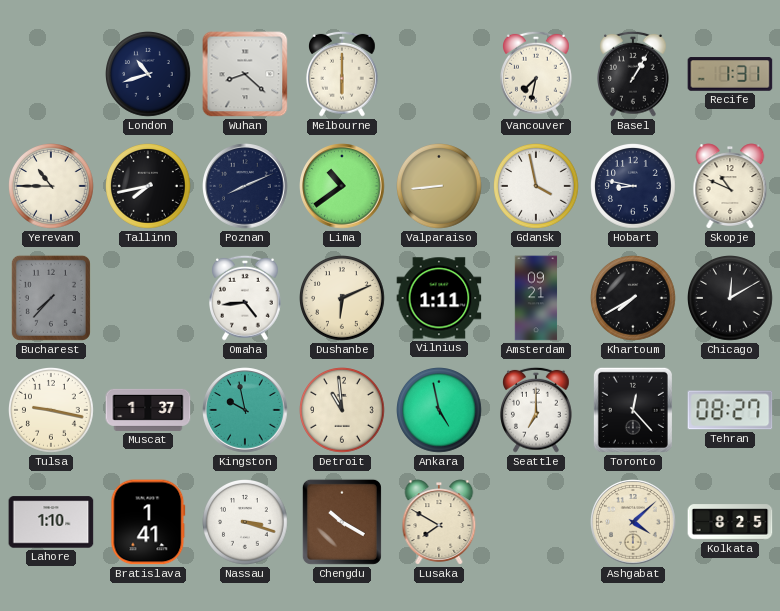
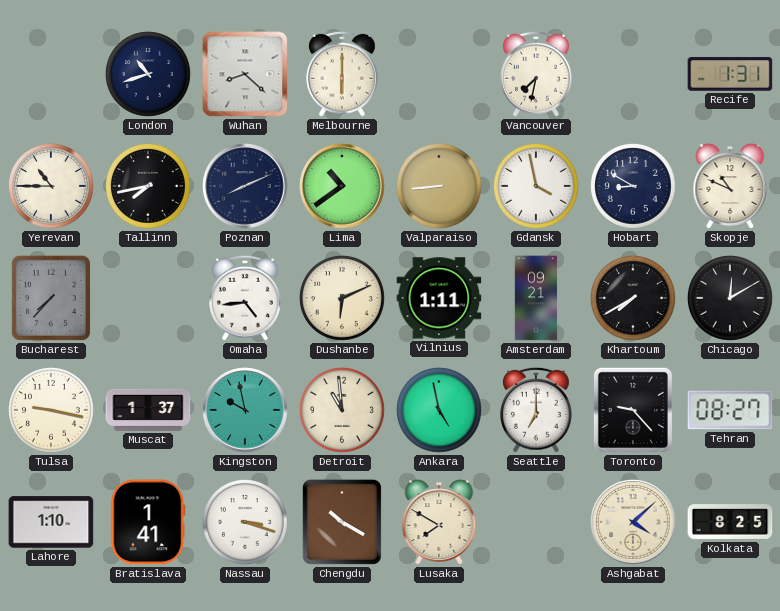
Basel: 1:05 -> none (634, 74)
Hobart: 8:47 -> 8:50 (634, 187)
Toronto: 12:23 -> 9:23 (633, 410)
